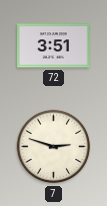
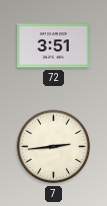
7: 2:48 -> 2:44 (54, 147)
